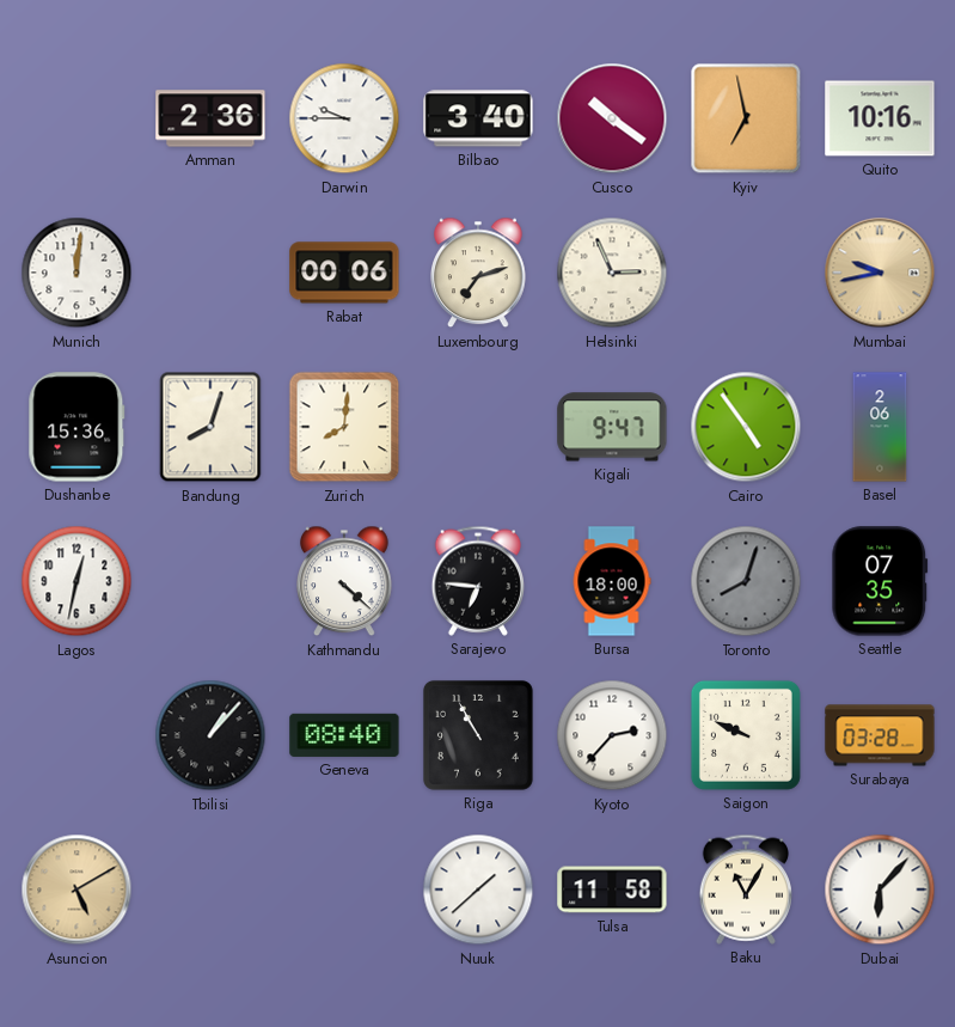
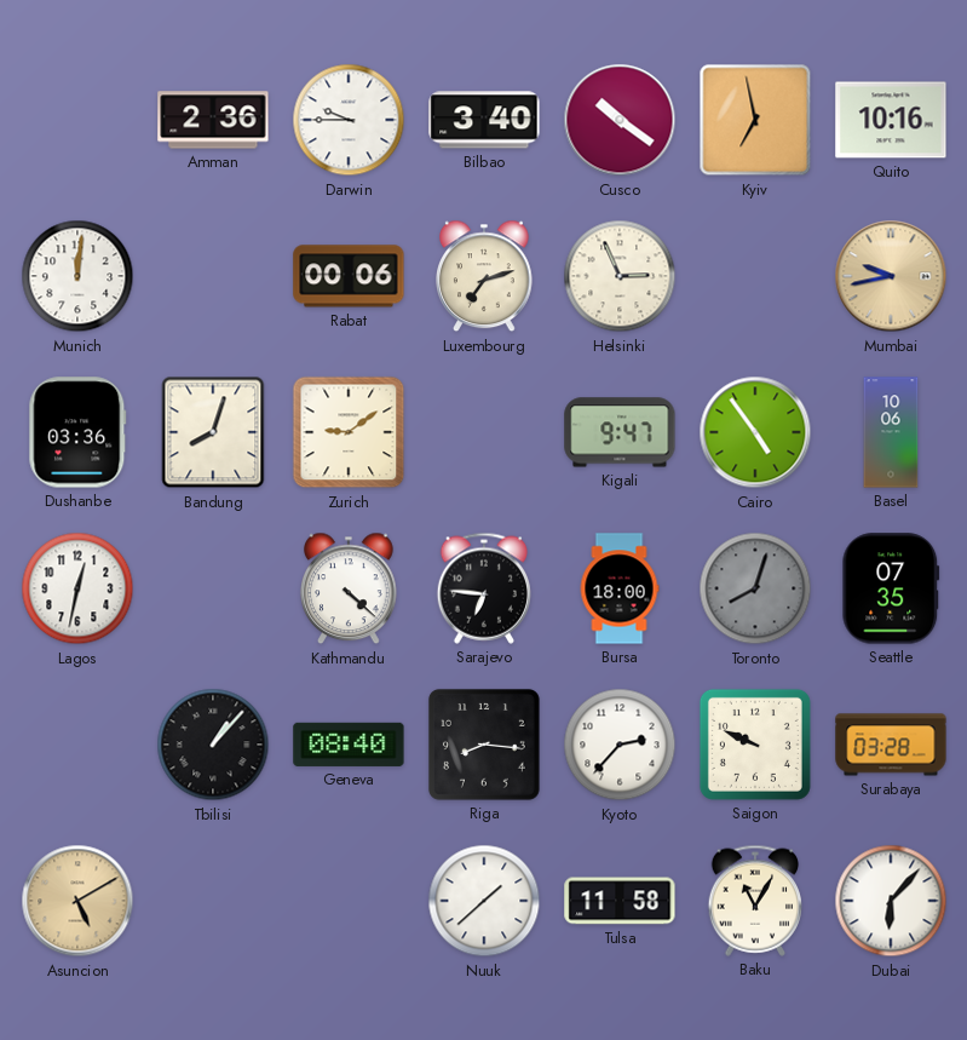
Dushanbe: 15:36 -> 03:36 (77, 432)
Zurich: 8:01 -> 9:09 (349, 432)
Basel: 2:06 -> 10:06 (891, 432)
Riga: 10:55 -> 8:16 (484, 745)
